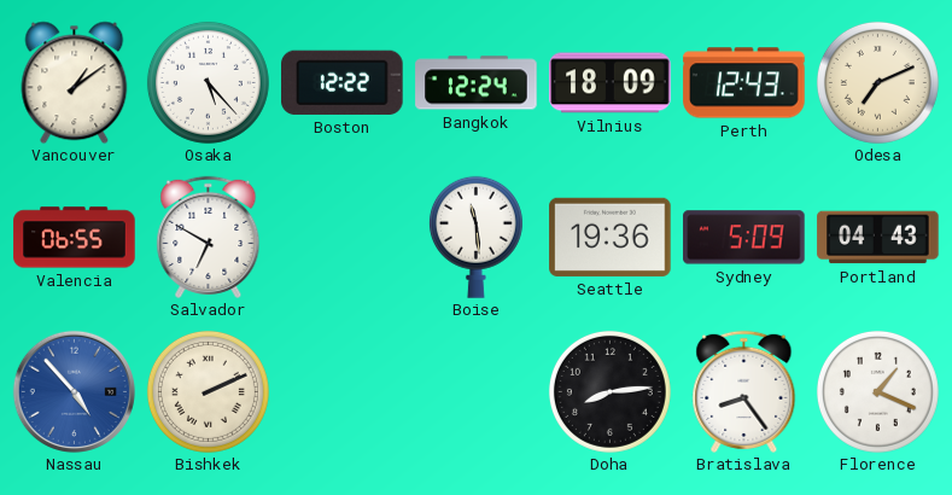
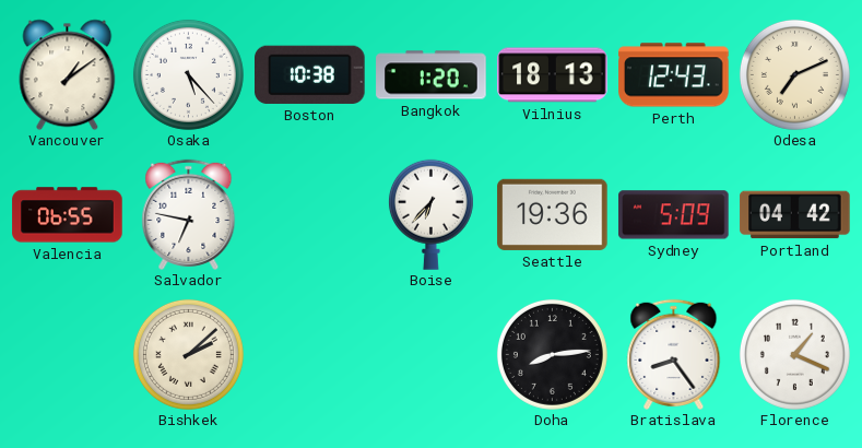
Boston: 12:22 -> 10:38 (310, 74)
Bangkok: 12:24 -> 1:20 (432, 75)
Vilnius: 18:09 -> 18:13 (553, 75)
Salvador: 6:50 -> 6:47 (189, 214)
Boise: 11:29 -> 6:37 (430, 214)
Portland: 04:43 -> 04:42 (795, 215)
Nassau: 4:53 -> none (74, 391)
Bishkek: 2:11 -> 2:08 (188, 354)
